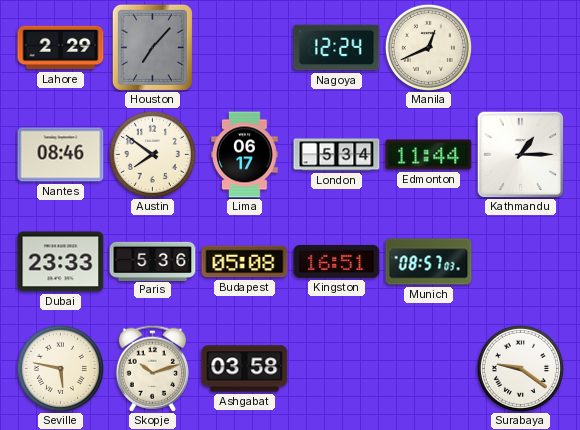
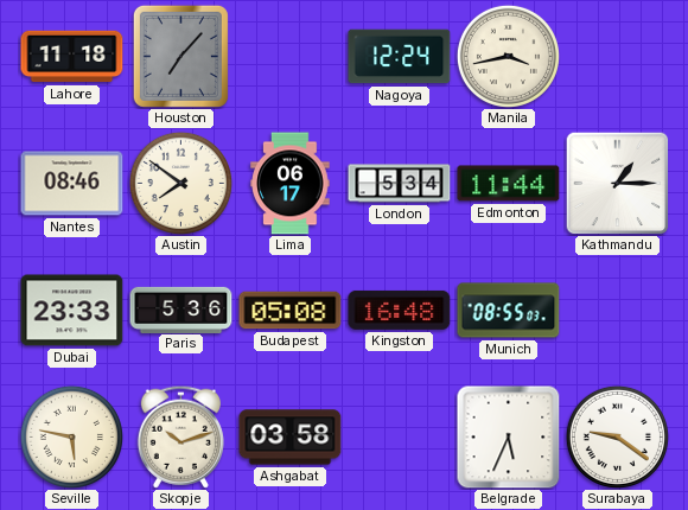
Lahore: 2:29 -> 11:18 (72, 57)
Manila: 12:41 -> 3:43 (508, 56)
Kingston: 16:51 -> 16:48 (400, 310)
Munich: 08:57 -> 08:55 (509, 311)
Belgrade: none -> 5:34 (509, 438)
